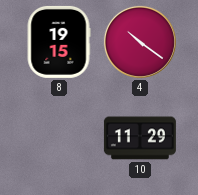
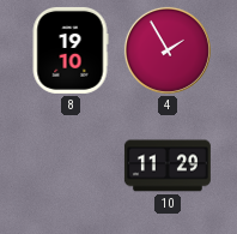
8: 19:15 -> 19:10 (71, 50)
4: 10:21 -> 1:55 (168, 50)
